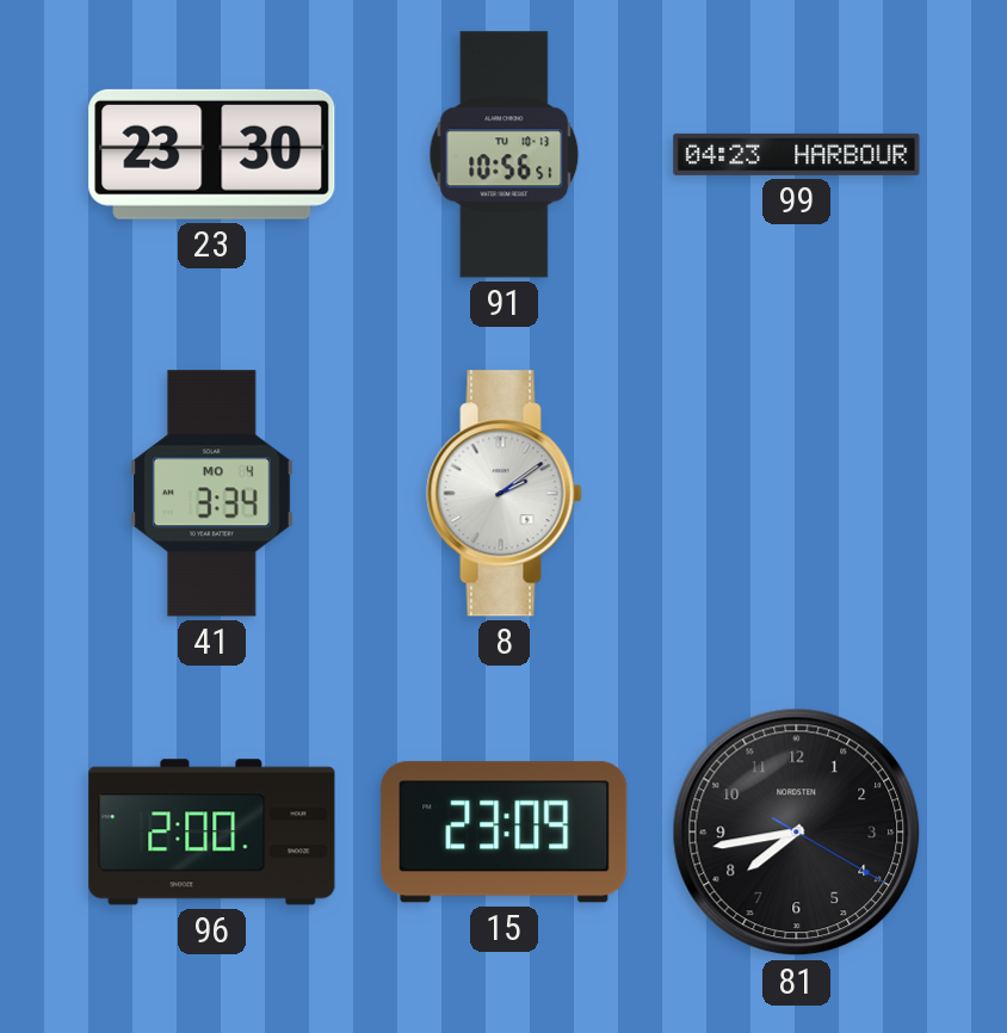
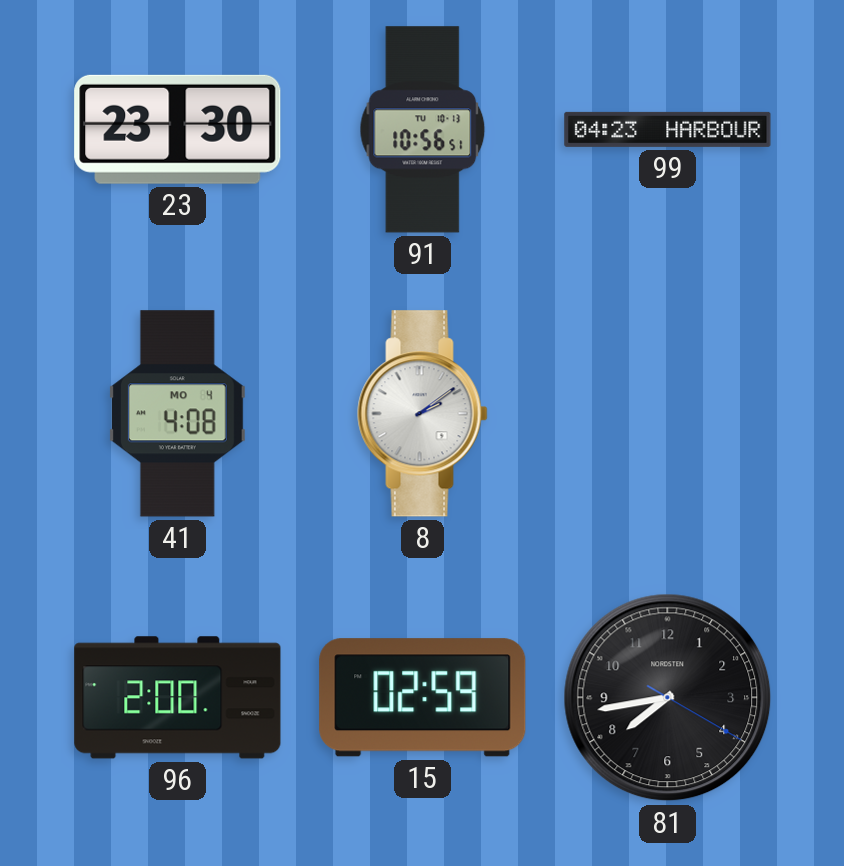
41: 3:34 -> 4:08 (177, 414)
15: 23:09 -> 02:59 (423, 698)
